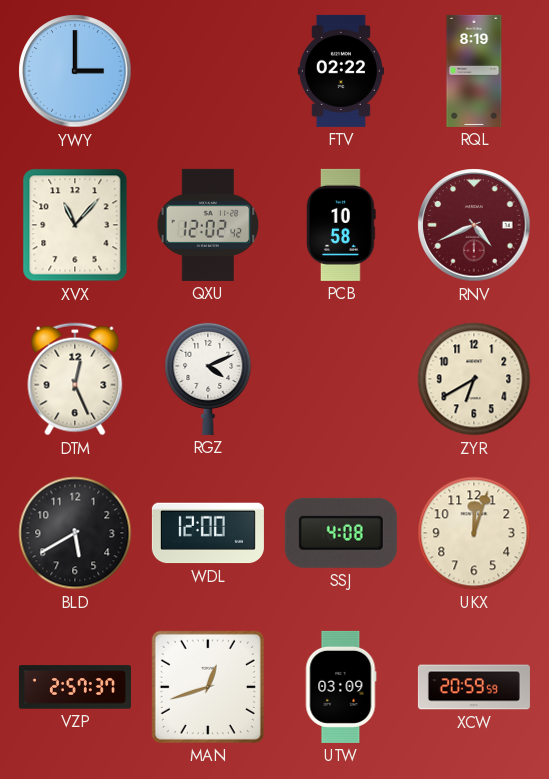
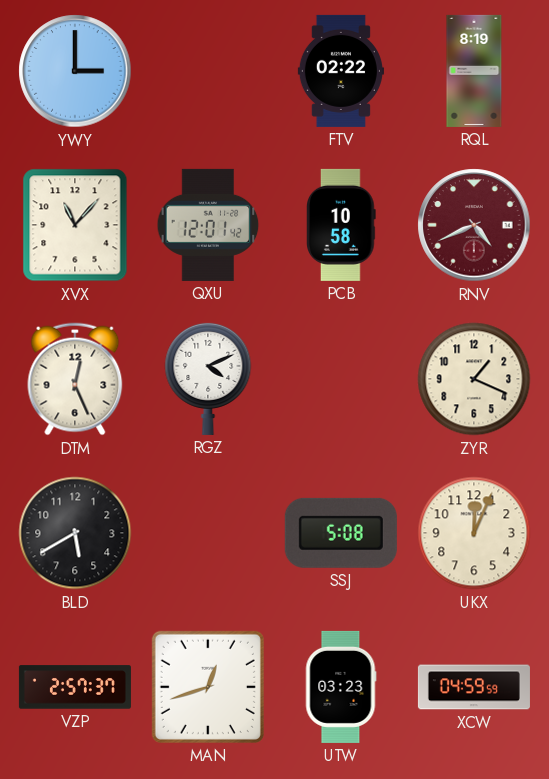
QXU: 12:02 -> 12:01 (208, 225)
ZYR: 6:40 -> 1:19 (474, 379)
WDL: 12:00 -> none (208, 533)
SSJ: 4:08 -> 5:08 (341, 533)
UKX: 12:03 -> 12:04 (474, 533)
UTW: 03:09 -> 03:23 (341, 687)
XCW: 20:59 -> 04:59 (474, 687)
